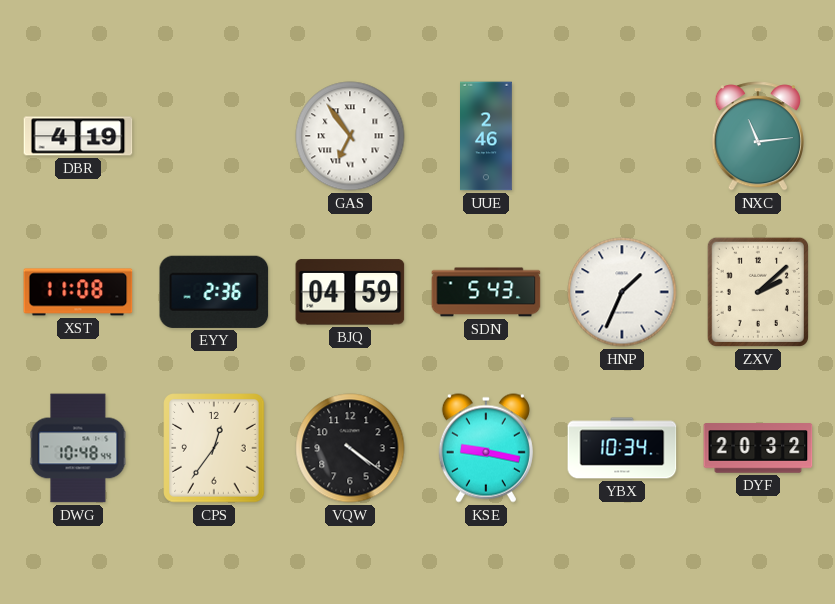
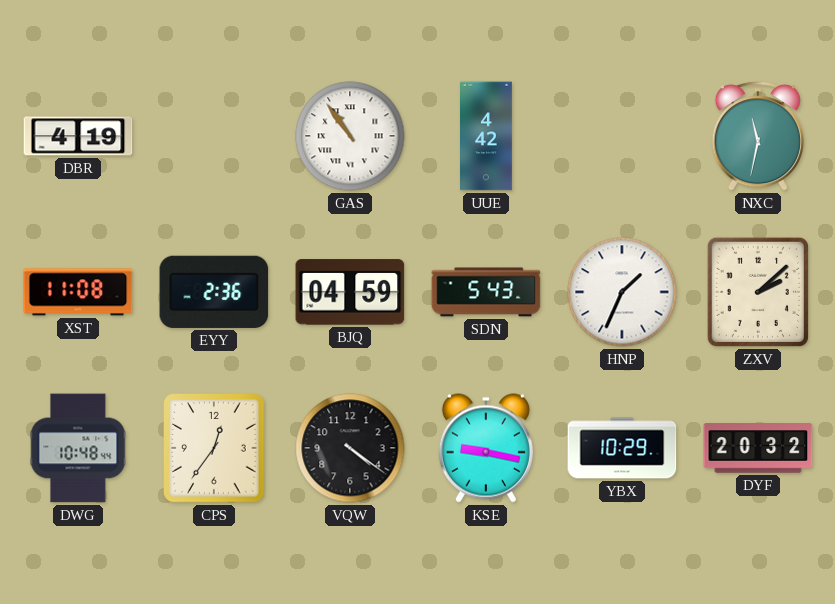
GAS: 6:54 -> 10:54 (350, 136)
UUE: 2:46 -> 4:42 (487, 136)
NXC: 11:14 -> 11:32 (758, 136)
YBX: 10:34 -> 10:29 (622, 448)
